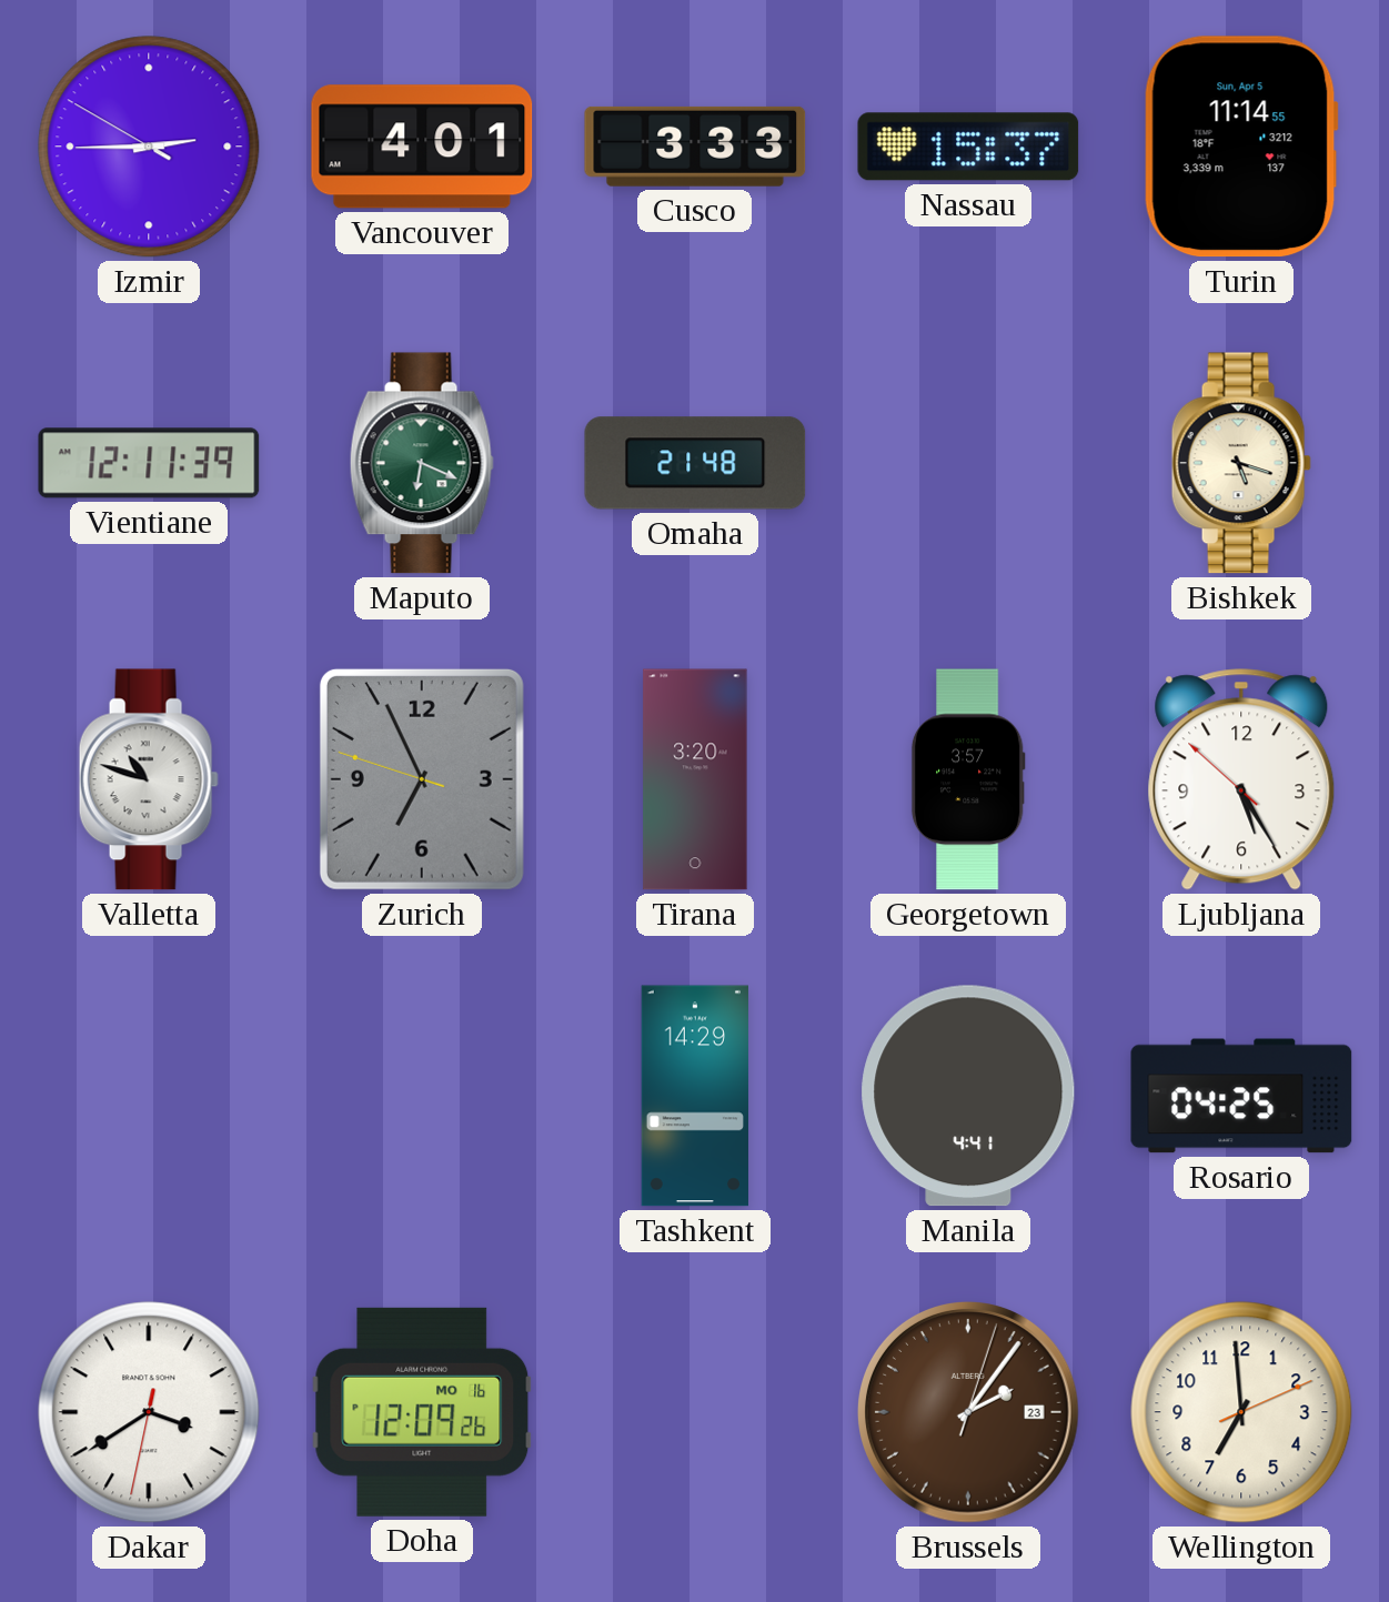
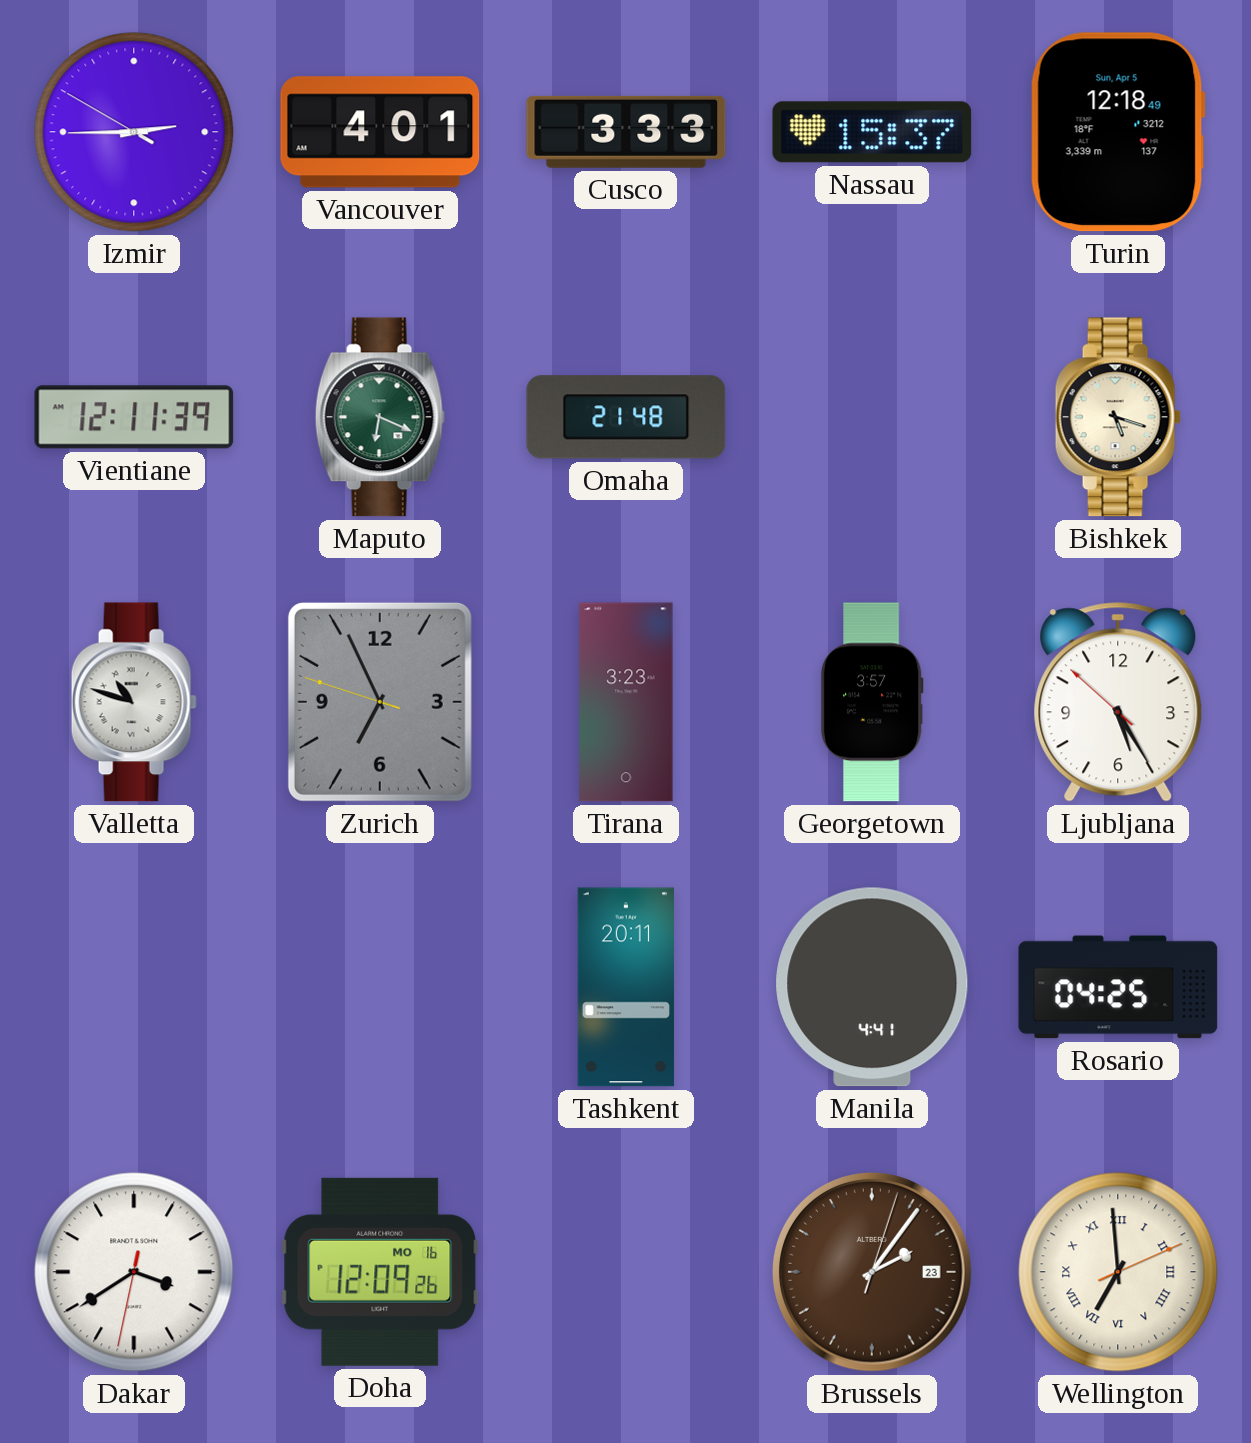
Turin: 11:14 -> 12:18 (1118, 132)
Tirana: 3:20 -> 3:23 (626, 702)
Tashkent: 14:29 -> 20:11 (625, 987)
Wellington numerals: Arabic -> Roman (1118, 1272)
